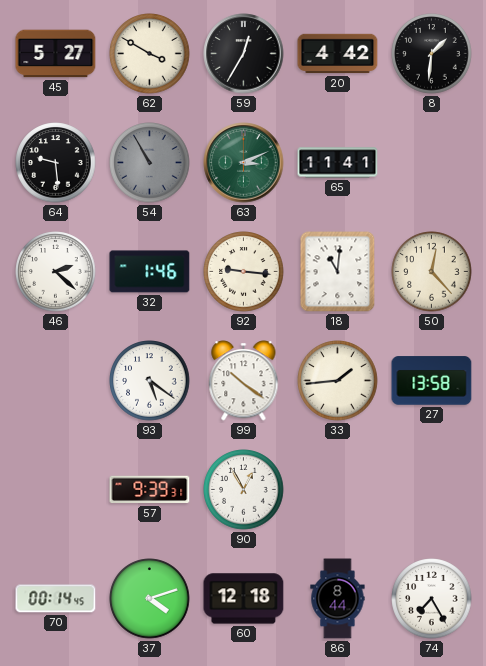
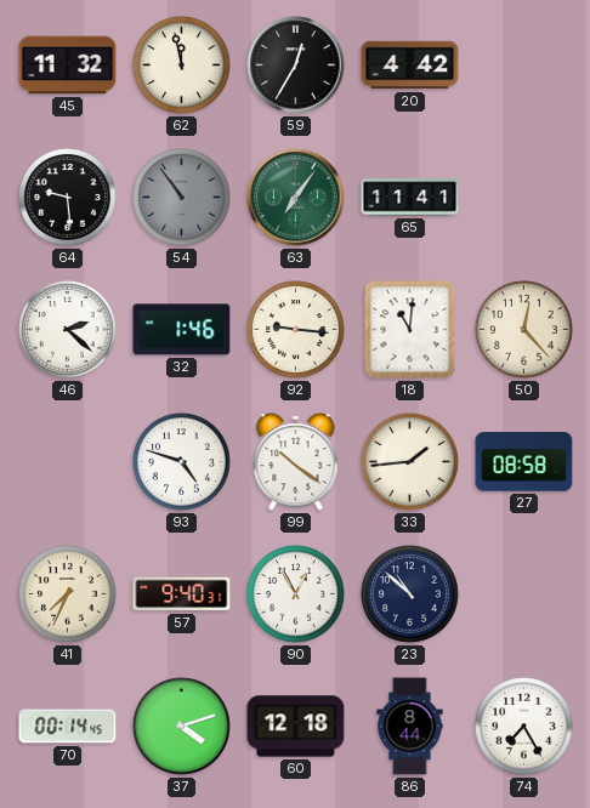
45: 5:27 -> 11:32 (68, 66)
62: 3:50 -> 11:58 (182, 66)
8: 1:31 -> none (432, 54)
54: 10:55 -> 10:54 (182, 198)
63: 3:11 -> 7:06 (296, 198)
93: 5:21 -> 4:48 (182, 462)
27: 13:58 -> 08:58 (524, 462)
41: none -> 7:34 (68, 594)
57: 9:39 -> 9:40 (182, 594)
23: none -> 10:52 (410, 594)
